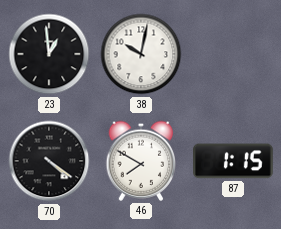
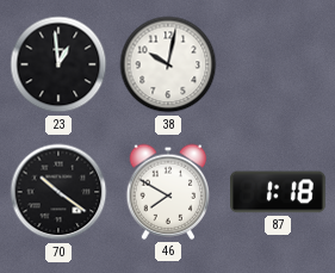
70: 4:21 -> 10:21 (58, 192)
87: 1:15 -> 1:18 (278, 192)
